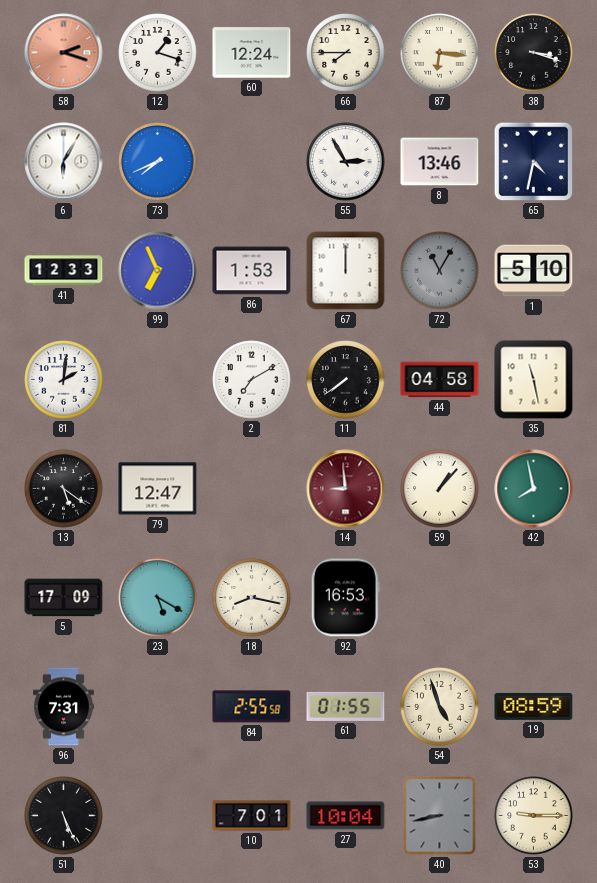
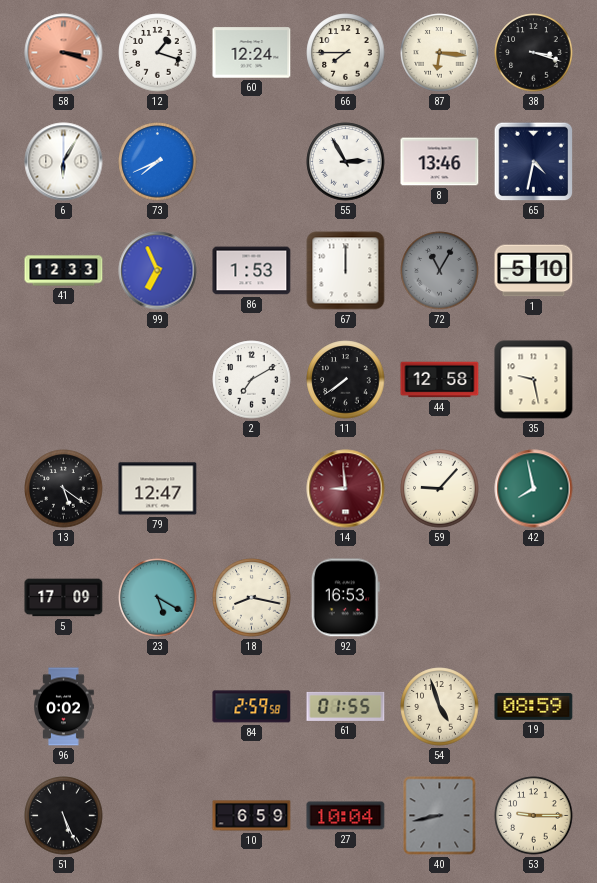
58: 2:18 -> 3:18 (64, 53)
81: 2:01 -> none (64, 380)
44: 04:58 -> 12:58 (440, 380)
35: 11:28 -> 9:28 (534, 380)
59: 1:07 -> 9:07 (440, 489)
96: 7:31 -> 0:02 (64, 707)
84: 2:55 -> 2:59 (252, 707)
10: 7:01 -> 6:59 (252, 816)
